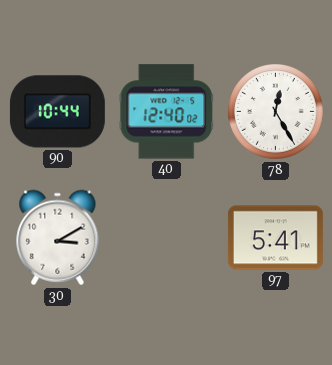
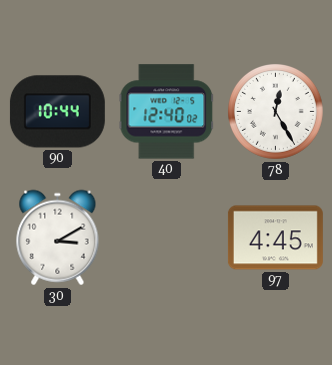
97: 5:41 -> 4:45 (275, 238)
